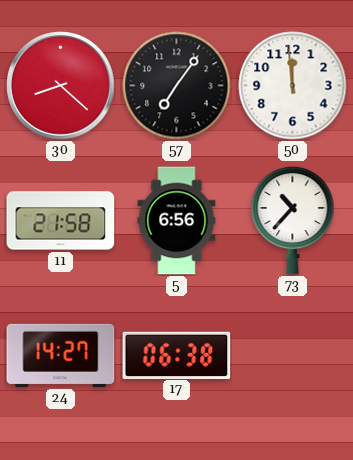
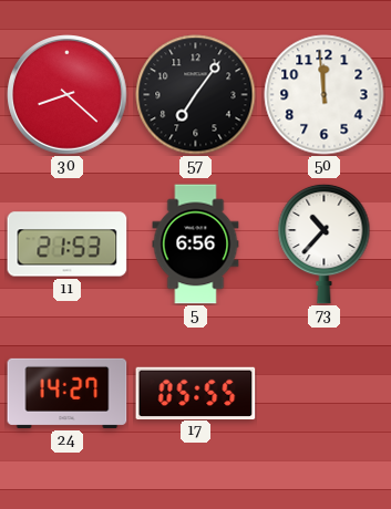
11: 21:58 -> 21:53 (68, 245)
17: 06:38 -> 05:55 (196, 393)
